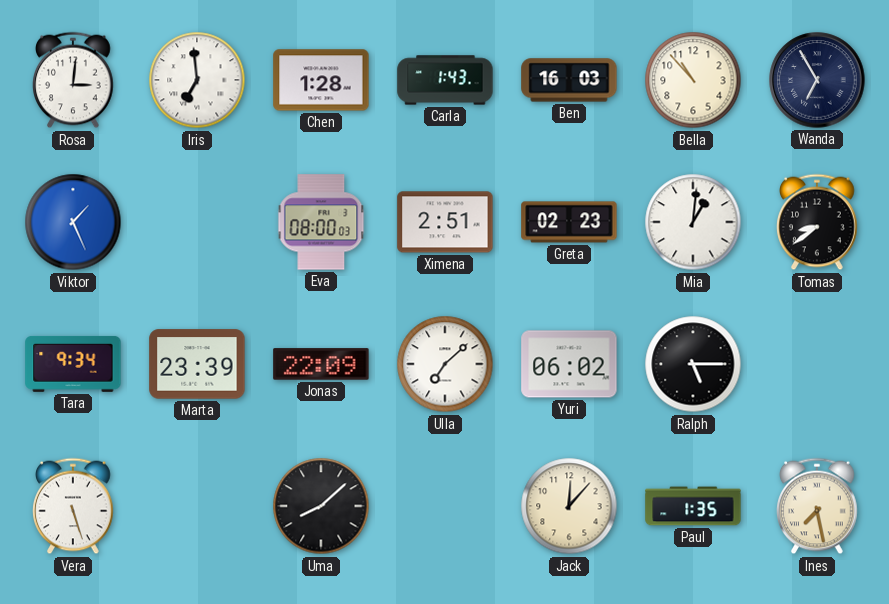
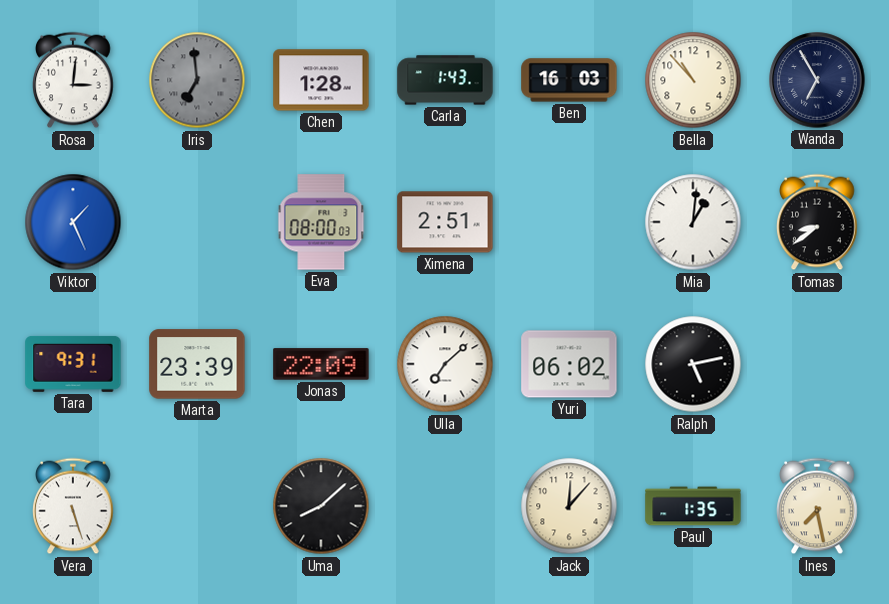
Iris dial: white -> grey (197, 80)
Greta: 02:23 -> none (569, 222)
Tara: 9:34 -> 9:31 (73, 364)
Ralph: 5:15 -> 5:13 (693, 364)
